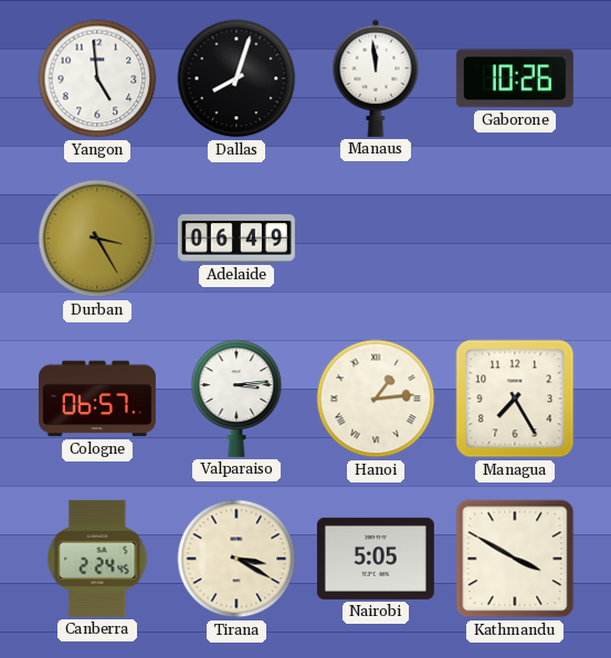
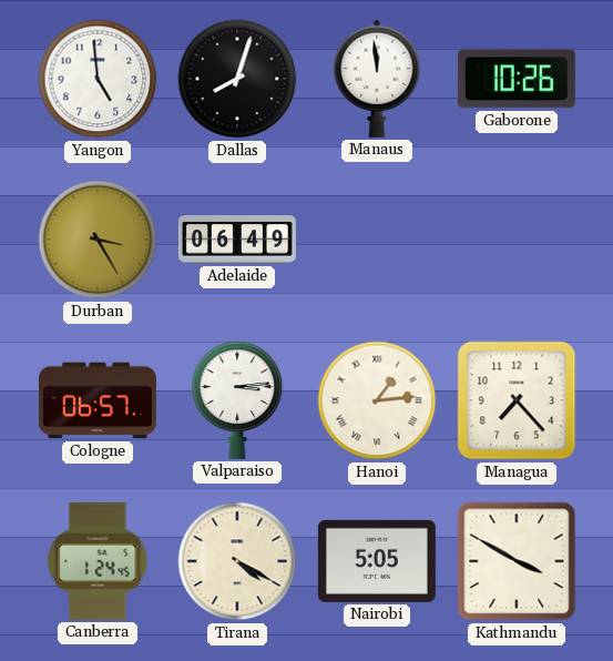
Managua: 7:25 -> 7:23 (517, 400)
Canberra: 2:24 -> 1:24 (98, 561)
Tirana: 3:20 -> 4:20 (237, 561)
